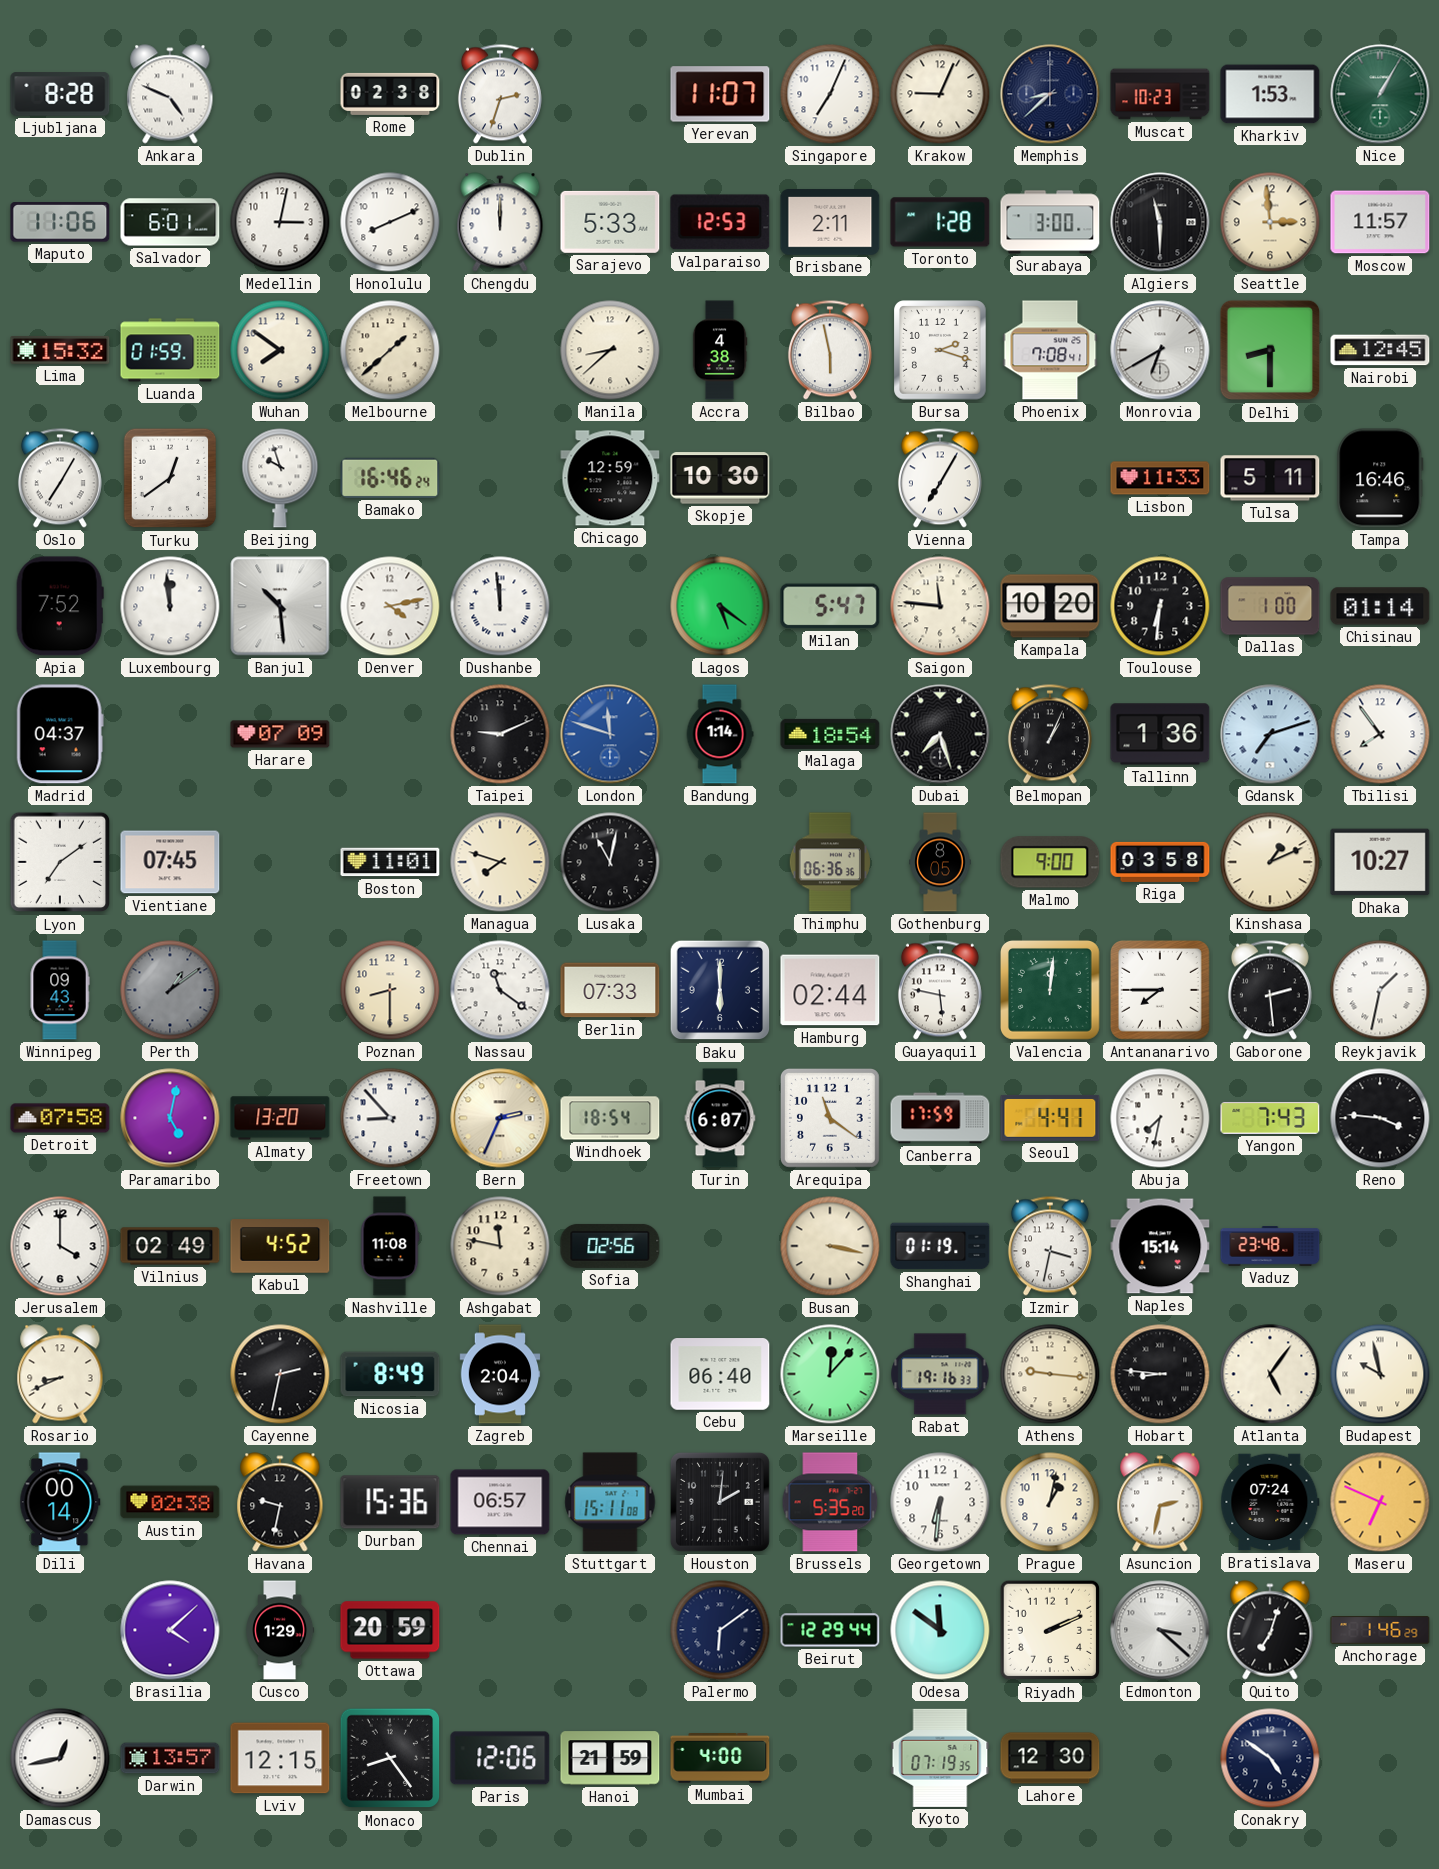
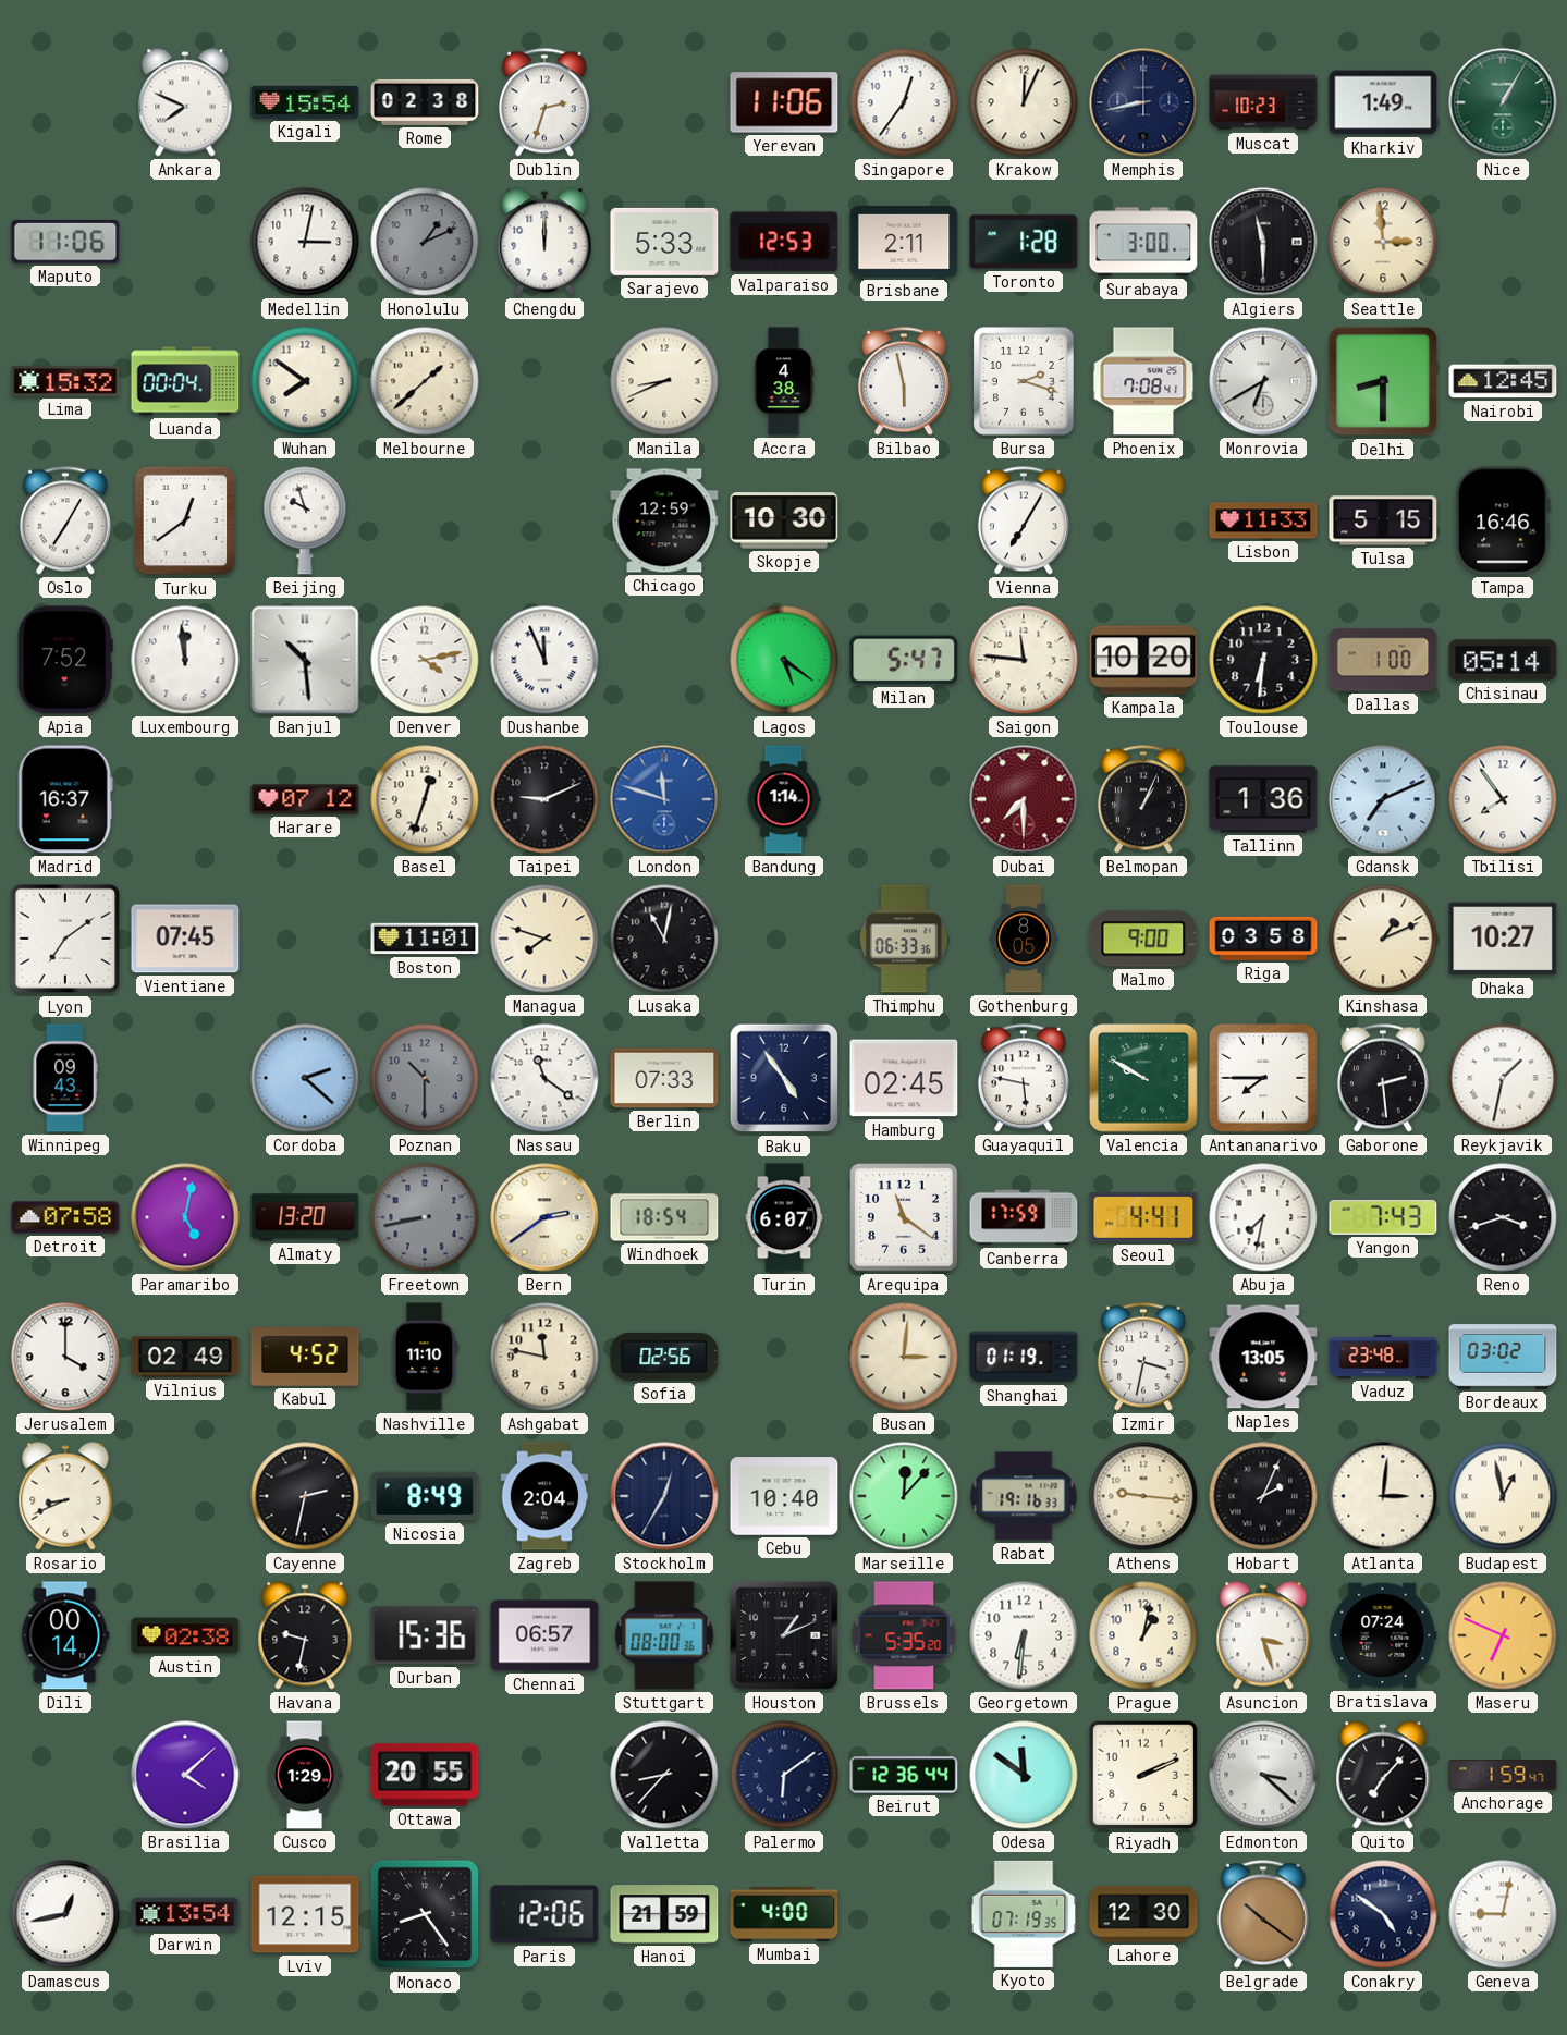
Ljubljana: 8:28 -> none (60, 94)
Ankara: 4:49 -> 7:49 (185, 102)
Kigali: none -> 15:54 (305, 102)
Yerevan: 11:07 -> 11:06 (784, 102)
Singapore: 7:04 -> 12:36 (904, 102)
Krakow: 9:04 -> 12:04 (1024, 102)
Memphis: 8:38 -> 8:43 (1143, 102)
Kharkiv: 1:53 -> 1:49 (1383, 102)
Salvador: 6:01 -> none (170, 222)
Honolulu: 8:11 -> 1:11 (425, 242)
Honolulu dial: white -> grey (425, 242)
Moscow: 11:57 -> none (1380, 222)
Luanda: 01:59 -> 00:04 (185, 381)
Manila: 8:38 -> 8:41 (664, 381)
Bamako: 16:46 -> none (390, 478)
Tulsa: 5:11 -> 5:15 (1383, 520)
Dushanbe: 11:59 -> 11:56 (544, 660)
Chisinau: 01:14 -> 05:14 (1503, 660)
Madrid: 04:37 -> 16:37 (65, 799)
Harare: 07:09 -> 07:12 (305, 799)
Basel: none -> 12:33 (425, 799)
Malaga: 18:54 -> none (830, 734)
Dubai: 7:27 -> 7:30 (1024, 799)
Dubai dial: black -> burgundy (1024, 799)
Gdansk: 7:12 -> 7:11 (1383, 799)
Thimphu: 06:36 -> 06:33 (904, 939)
Perth: 1:09 -> none (170, 990)
Cordoba: none -> 2:22 (305, 1078)
Poznan: 8:30 -> 10:30 (425, 1078)
Poznan dial: cream -> grey (425, 1078)
Baku: 6:00 -> 4:54 (784, 1078)
Hamburg: 02:44 -> 02:45 (904, 1078)
Valencia: 12:01 -> 9:50 (1143, 1078)
Freetown: 8:53 -> 8:43 (425, 1217)
Freetown dial: white -> grey (425, 1217)
Bern: 2:34 -> 2:39 (544, 1217)
Reno: 3:46 -> 3:42 (1503, 1217)
Nashville: 11:08 -> 11:10 (425, 1357)
Busan: 3:17 -> 3:01 (904, 1357)
Naples: 15:14 -> 13:05 (1263, 1357)
Bordeaux: none -> 03:02 (1503, 1357)
Stockholm: none -> 12:35 (664, 1496)
Cebu: 06:40 -> 10:40 (784, 1496)
Hobart: 8:46 -> 2:04 (1263, 1496)
Atlanta: 5:06 -> 3:01 (1383, 1496)
Budapest: 9:58 -> 12:58 (1503, 1496)
Stuttgart: 15:11 -> 08:00 (664, 1635)
Houston: 2:01 -> 1:11 (784, 1635)
Asuncion: 2:32 -> 3:27 (1263, 1635)
Ottawa: 20:59 -> 20:55 (425, 1775)
Valletta: none -> 8:37 (664, 1775)
Beirut: 12:29 -> 12:36 (904, 1775)
Quito: 7:03 -> 7:07 (1383, 1775)
Anchorage: 1:46 -> 1:59 (1503, 1775)
Darwin: 13:57 -> 13:54 (185, 1914)
Belgrade: none -> 10:21 (1263, 1914)
Geneva: none -> 9:02 (1503, 1914)
